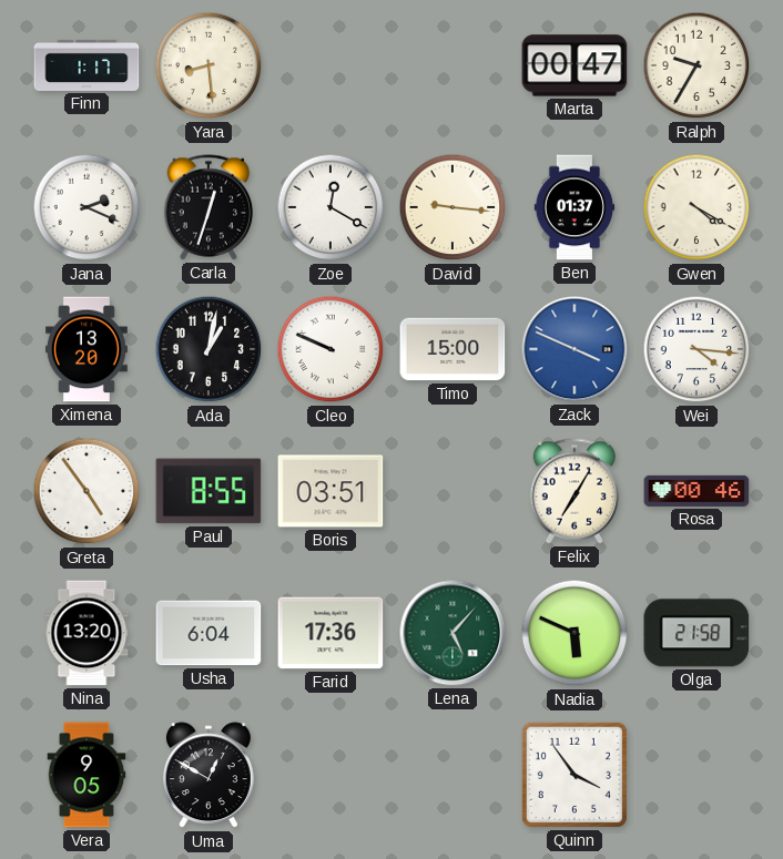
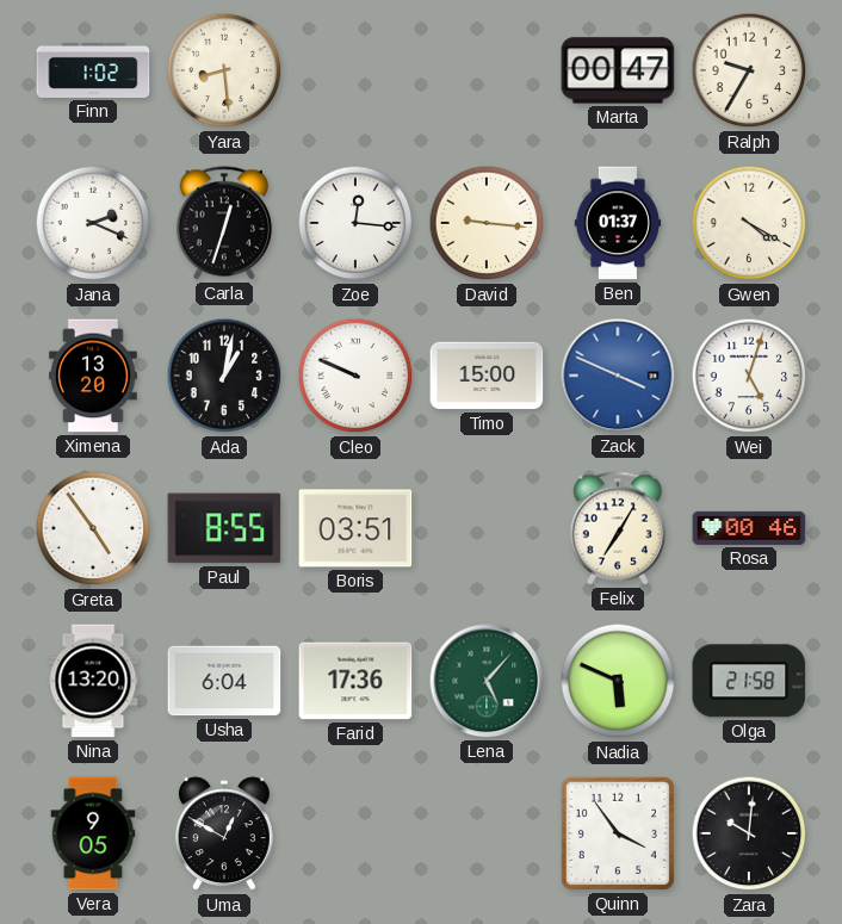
Finn: 1:17 -> 1:02 (93, 70)
Zoe: 12:20 -> 12:16 (355, 223)
Wei: 4:16 -> 5:03 (749, 376)
Zara: none -> 10:01 (749, 833)
